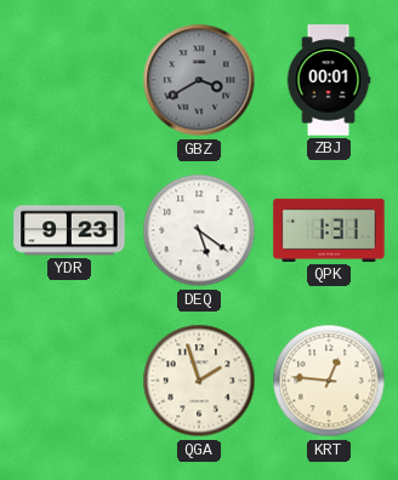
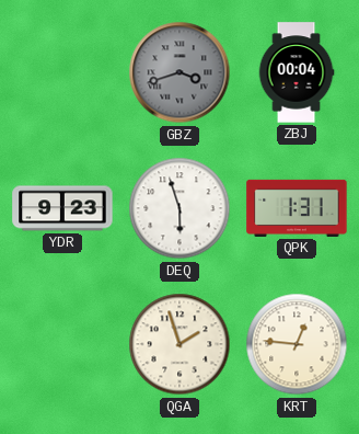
GBZ: 3:40 -> 3:42 (179, 72)
ZBJ: 00:01 -> 00:04 (297, 72)
DEQ: 5:21 -> 5:57 (179, 208)
